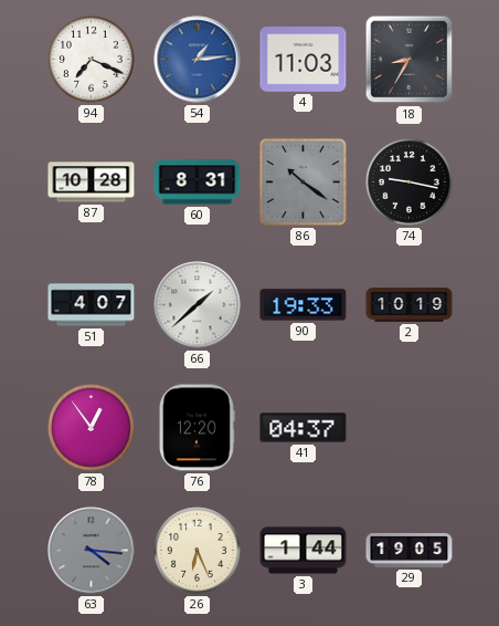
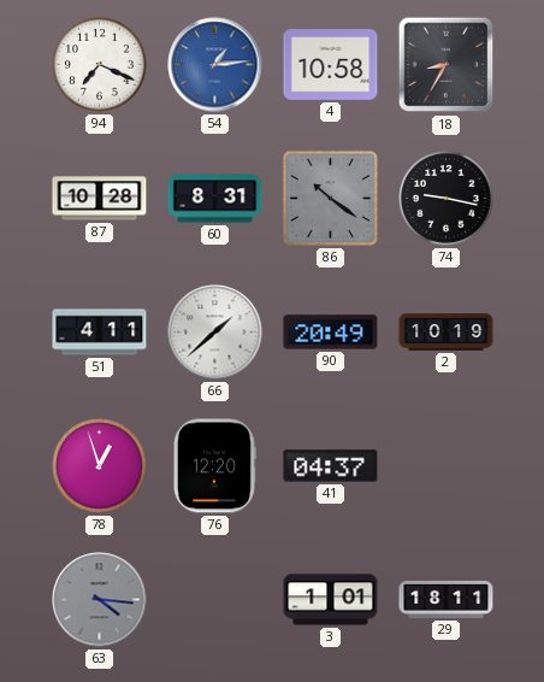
4: 11:03 -> 10:58 (331, 65)
51: 4:07 -> 4:11 (100, 333)
90: 19:33 -> 20:49 (331, 333)
78: 12:54 -> 12:57 (100, 466)
26: 6:26 -> none (198, 551)
3: 1:44 -> 1:01 (331, 600)
29: 19:05 -> 18:11 (447, 599)
